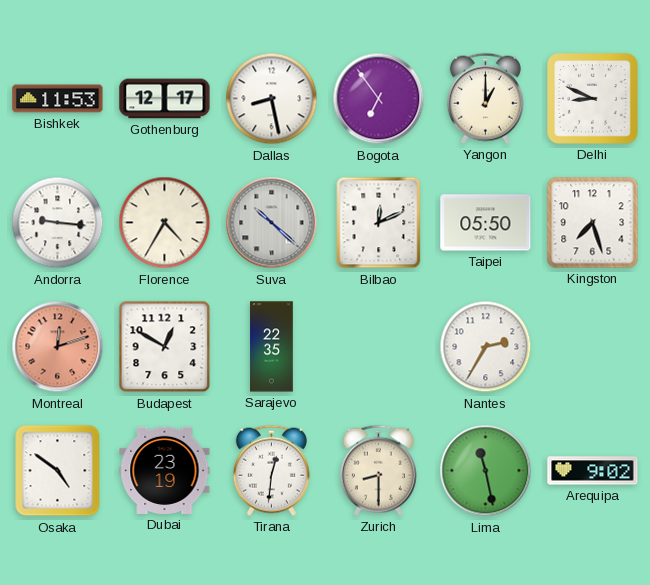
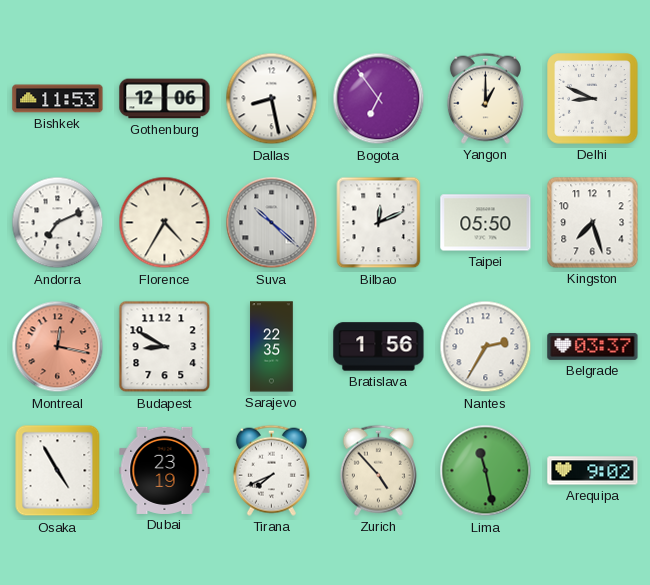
Gothenburg: 12:17 -> 12:06 (165, 99)
Andorra: 9:16 -> 7:11 (58, 223)
Montreal: 12:12 -> 12:17 (58, 347)
Budapest: 12:50 -> 8:50 (165, 347)
Bratislava: none -> 1:56 (379, 347)
Belgrade: none -> 03:37 (593, 346)
Osaka: 4:51 -> 4:55 (58, 471)
Tirana: 12:31 -> 7:41 (271, 470)
Zurich: 8:30 -> 4:53 (378, 470)
